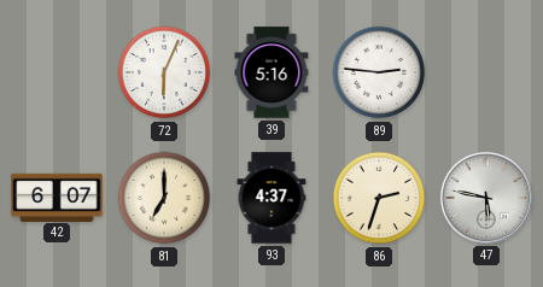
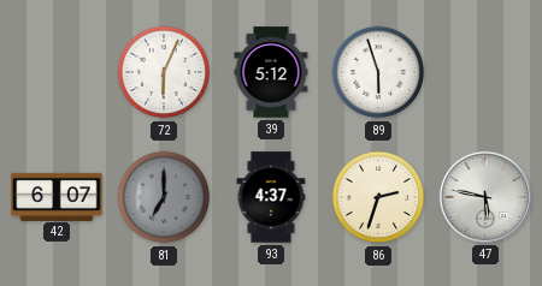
39: 5:16 -> 5:12 (271, 72)
89: 2:46 -> 5:57 (378, 72)
81 dial: cream -> grey (164, 197)
